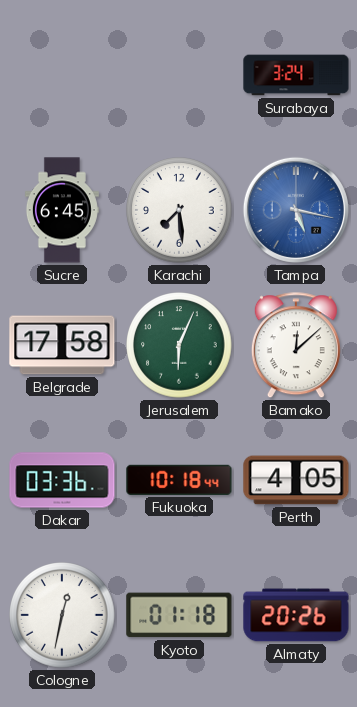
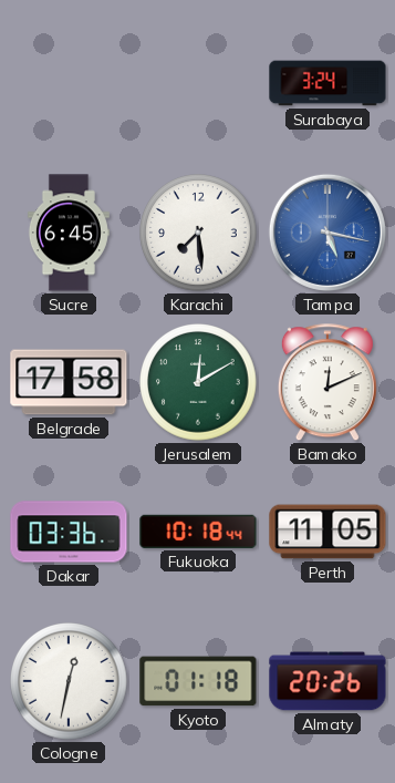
Jerusalem: 6:04 -> 12:10 (198, 382)
Bamako: 12:08 -> 12:11 (328, 383)
Perth: 4:05 -> 11:05 (328, 532)
